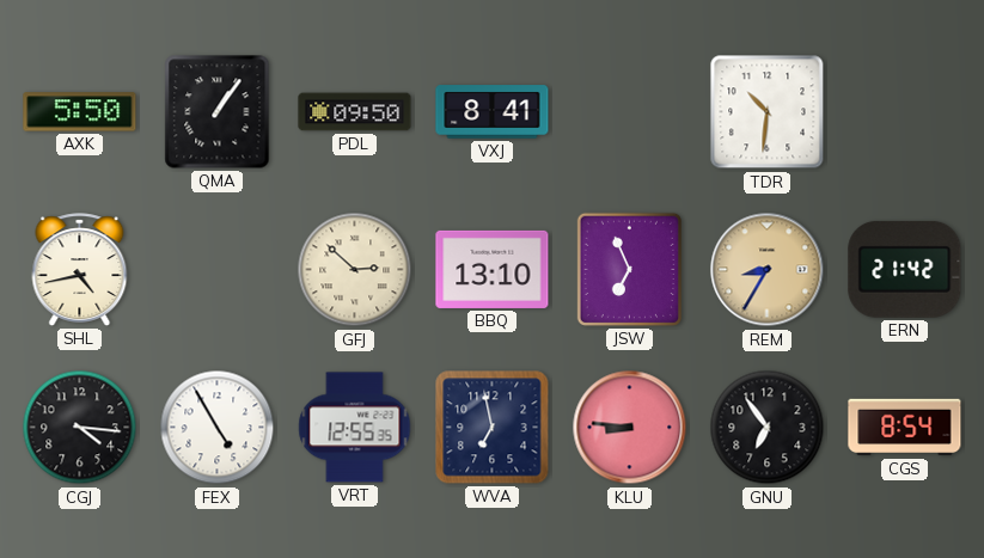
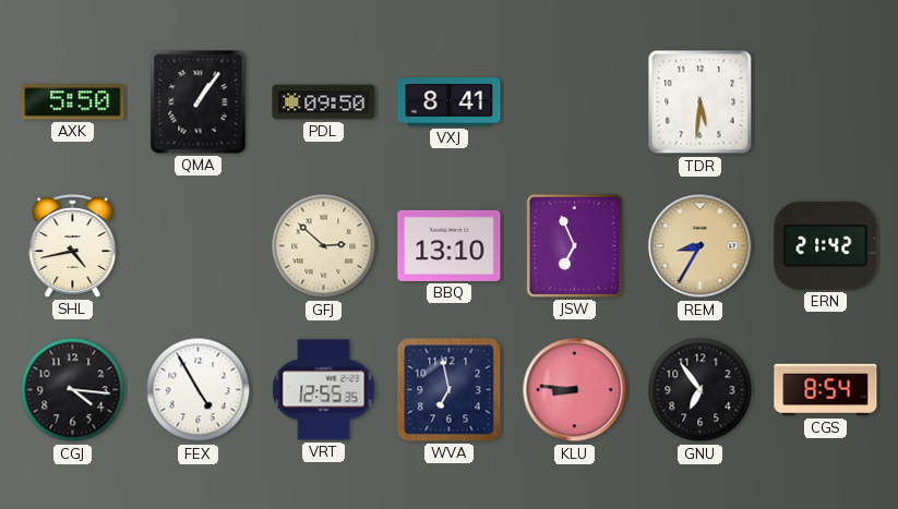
TDR: 10:31 -> 5:31 (701, 102)
